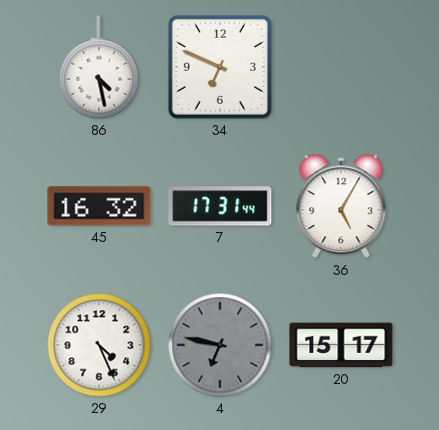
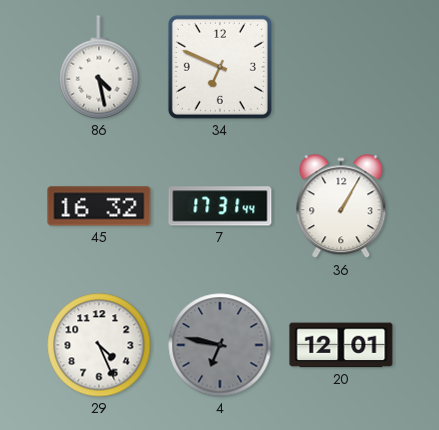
36: 5:05 -> 1:05 (341, 207)
20: 15:17 -> 12:01 (341, 345)
